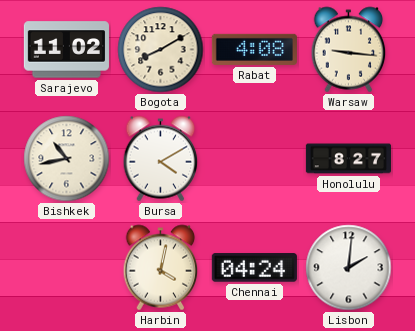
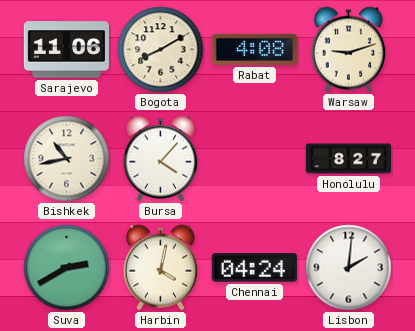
Sarajevo: 11:02 -> 11:06 (66, 50)
Warsaw: 9:16 -> 9:12 (349, 50)
Bursa: 4:10 -> 4:07 (161, 159)
Suva: none -> 2:40 (67, 268)
